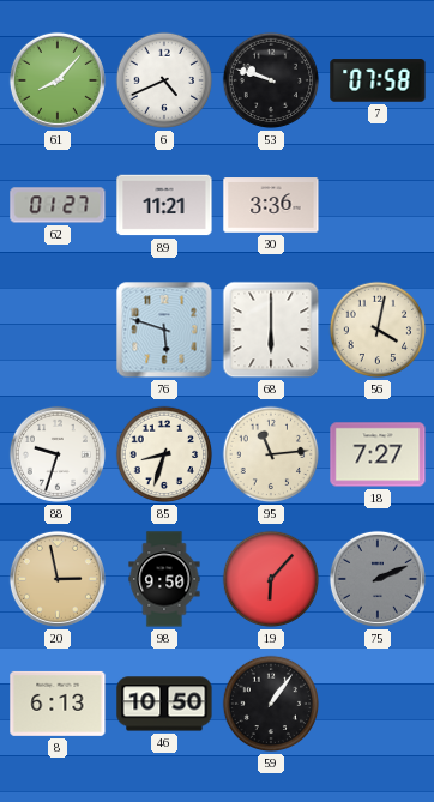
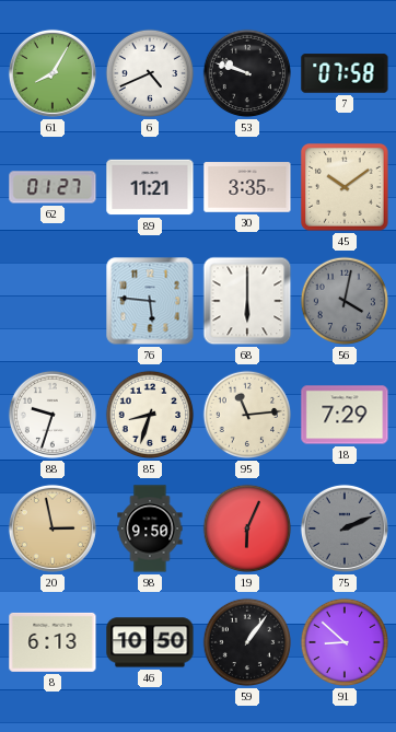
61: 8:07 -> 8:05 (53, 73)
30: 3:36 -> 3:35 (247, 187)
45: none -> 10:09 (346, 188)
76: 5:48 -> 5:46 (150, 301)
56 dial: cream -> grey (345, 301)
18: 7:27 -> 7:29 (345, 415)
19: 6:07 -> 6:04 (247, 528)
91: none -> 8:52 (345, 642)
